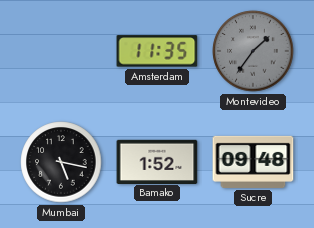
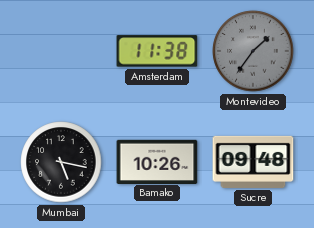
Amsterdam: 11:35 -> 11:38 (157, 51)
Bamako: 1:52 -> 10:26 (157, 161)
